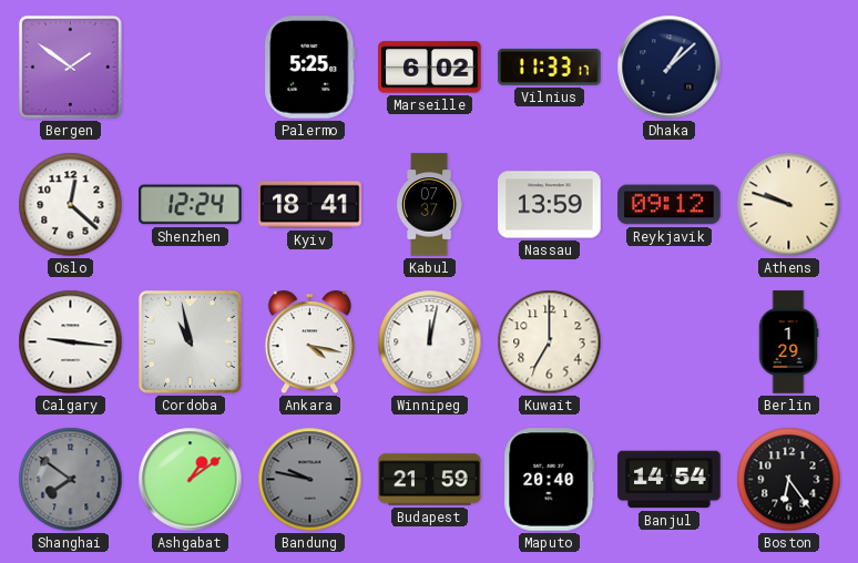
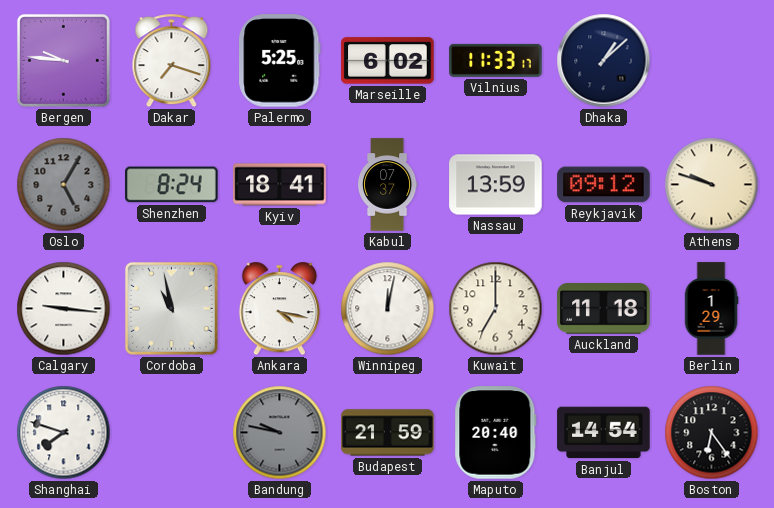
Bergen: 1:51 -> 9:46 (63, 60)
Dakar: none -> 7:18 (172, 61)
Oslo: 12:22 -> 5:05 (64, 185)
Oslo dial: white -> grey (64, 185)
Shenzhen: 12:24 -> 8:24 (172, 185)
Auckland: none -> 11:18 (604, 309)
Shanghai: 7:51 -> 7:48 (64, 433)
Shanghai dial: grey -> white (64, 433)
Ashgabat: 1:09 -> none (191, 480)
